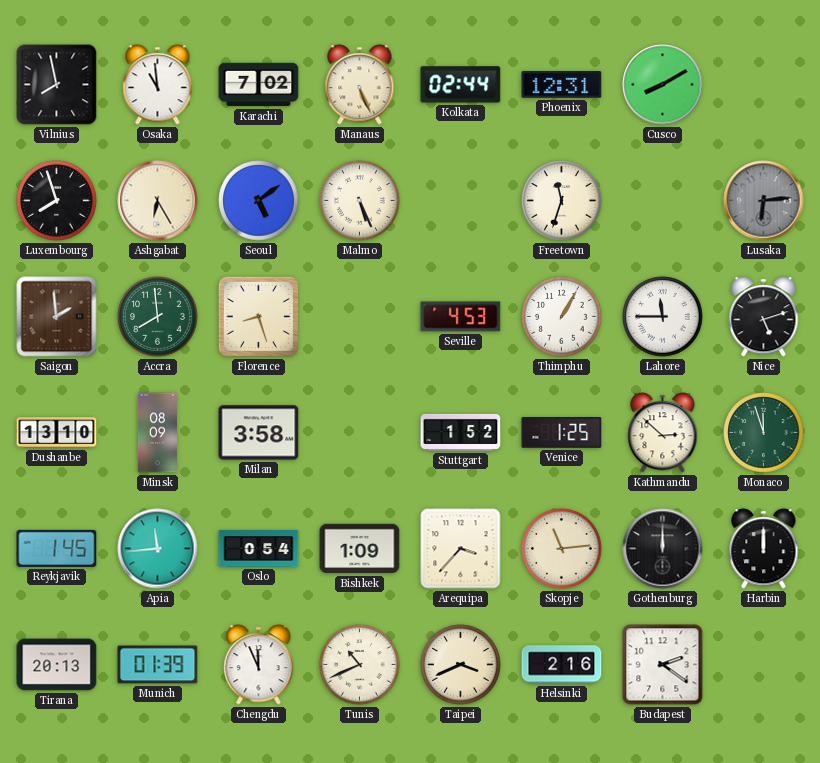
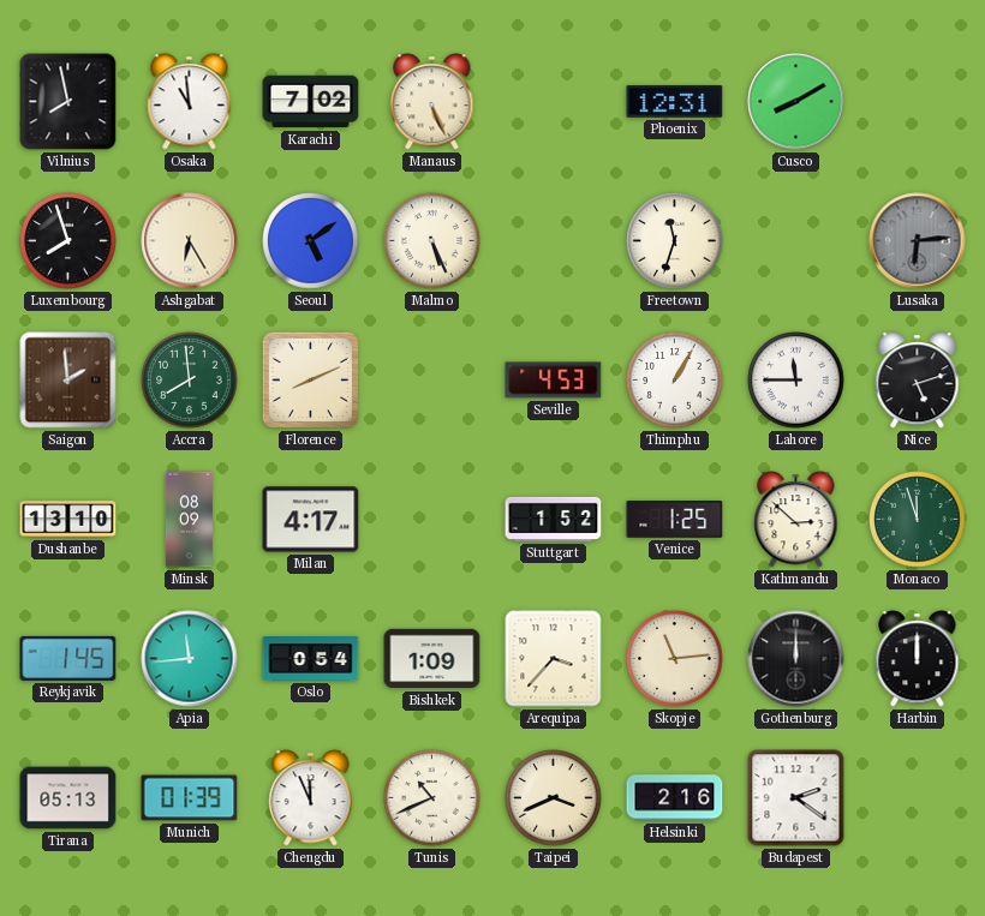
Kolkata: 02:44 -> none (461, 85)
Florence: 8:27 -> 8:11 (310, 379)
Milan: 3:58 -> 4:17 (311, 520)
Tirana: 20:13 -> 05:13 (68, 798)
